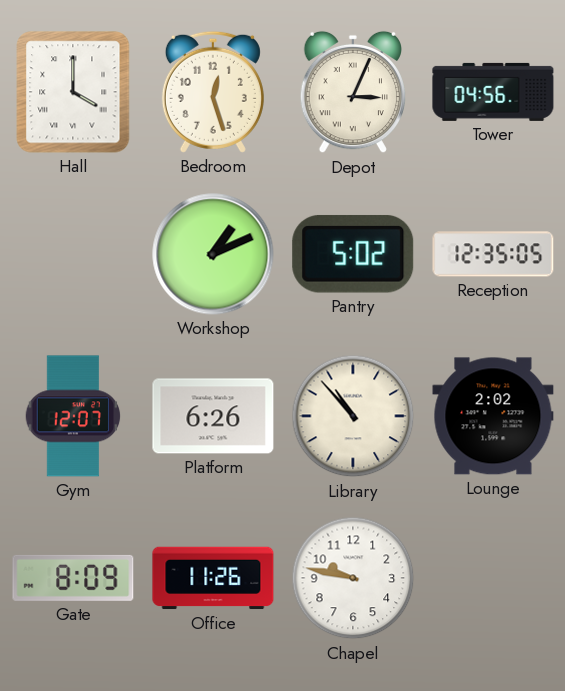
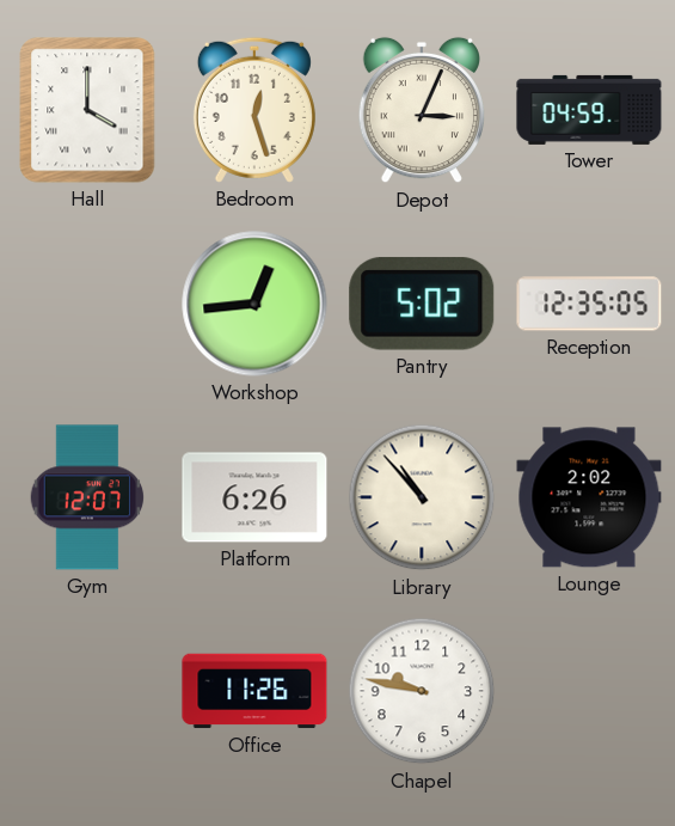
Tower: 04:56 -> 04:59 (589, 110)
Workshop: 1:11 -> 12:44 (254, 304)
Gate: 8:09 -> none (73, 578)
